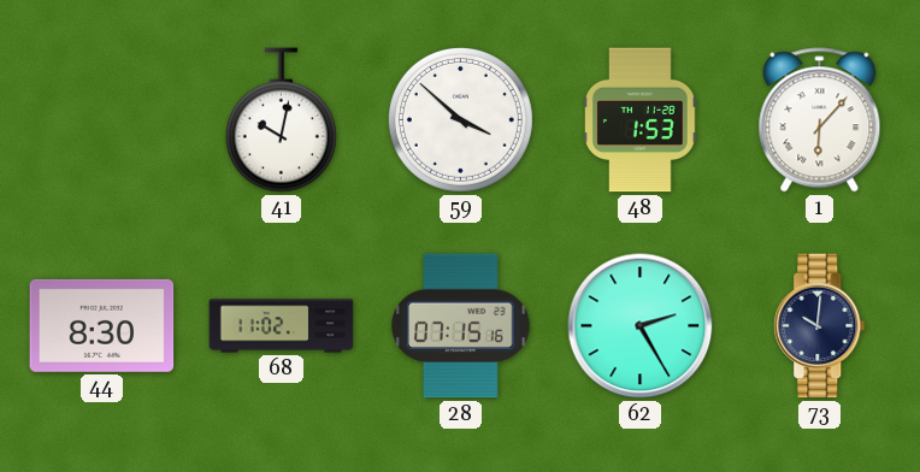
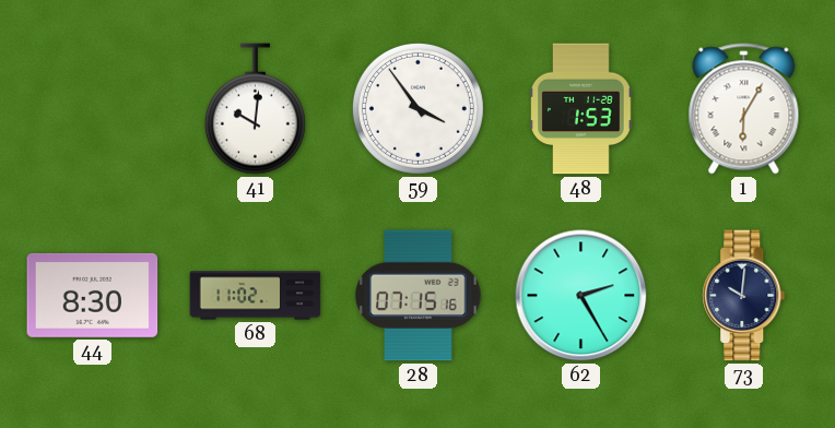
41: 10:02 -> 10:01 (255, 109)
59: 3:52 -> 3:54 (417, 108)
1: 6:07 -> 6:05 (744, 109)
